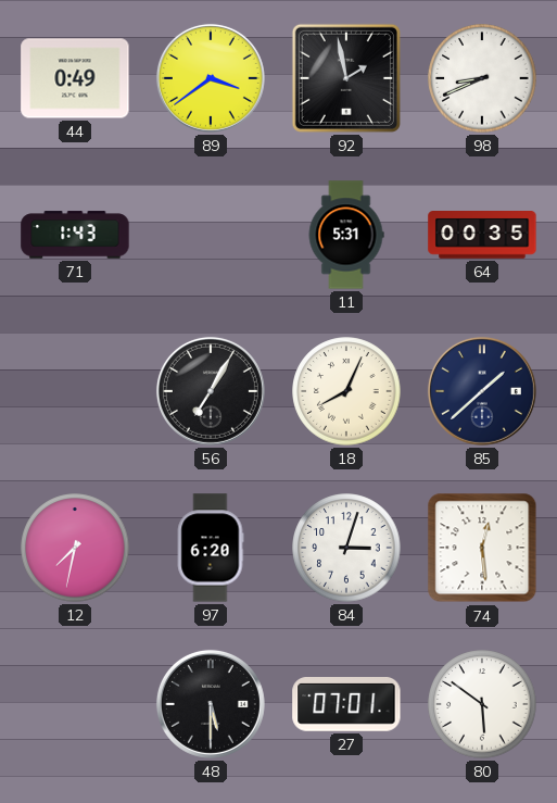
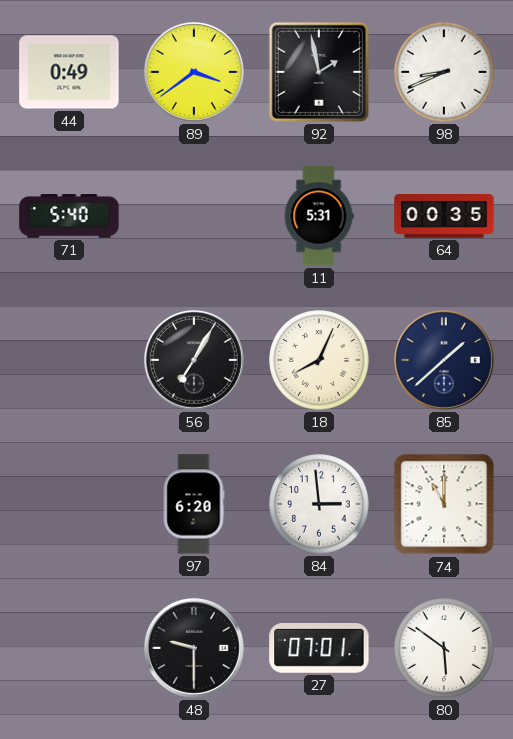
71: 1:43 -> 5:40 (69, 216)
12: 7:32 -> none (75, 548)
84: 3:03 -> 2:59 (319, 504)
74: 12:29 -> 11:00 (444, 504)
48: 5:30 -> 9:30 (194, 648)
